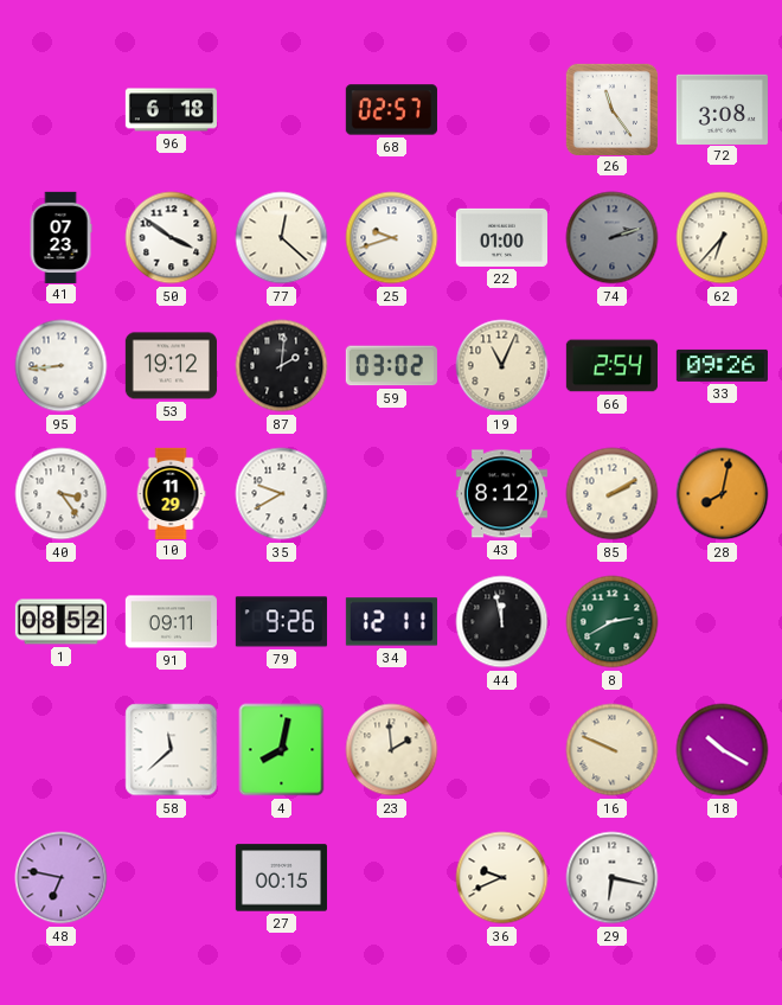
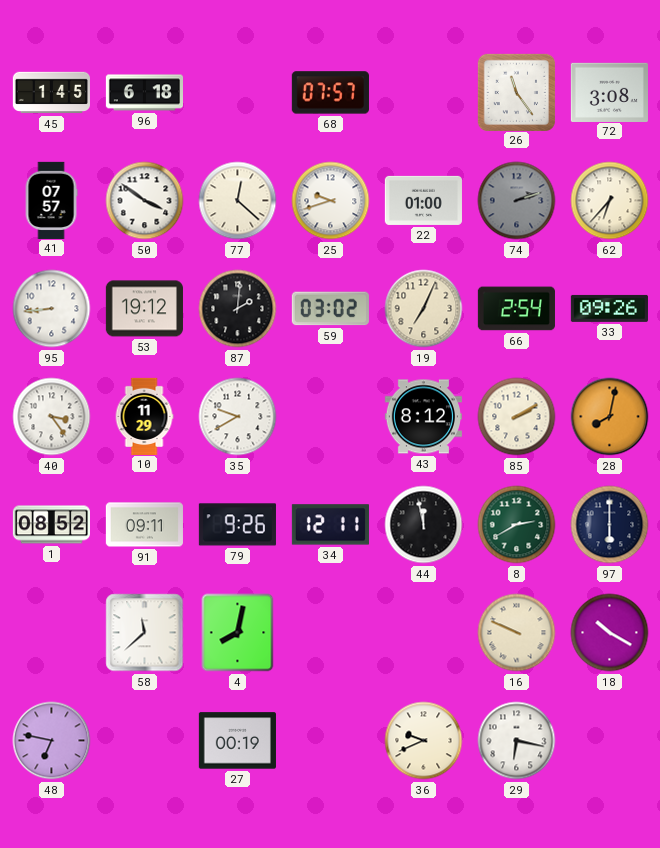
45: none -> 1:45 (51, 93)
68: 02:57 -> 07:57 (330, 93)
41: 07:23 -> 07:57 (51, 200)
19: 11:04 -> 7:04 (424, 309)
97: none -> 6:00 (610, 525)
23: 1:59 -> none (392, 750)
27: 00:15 -> 00:19 (237, 741)
